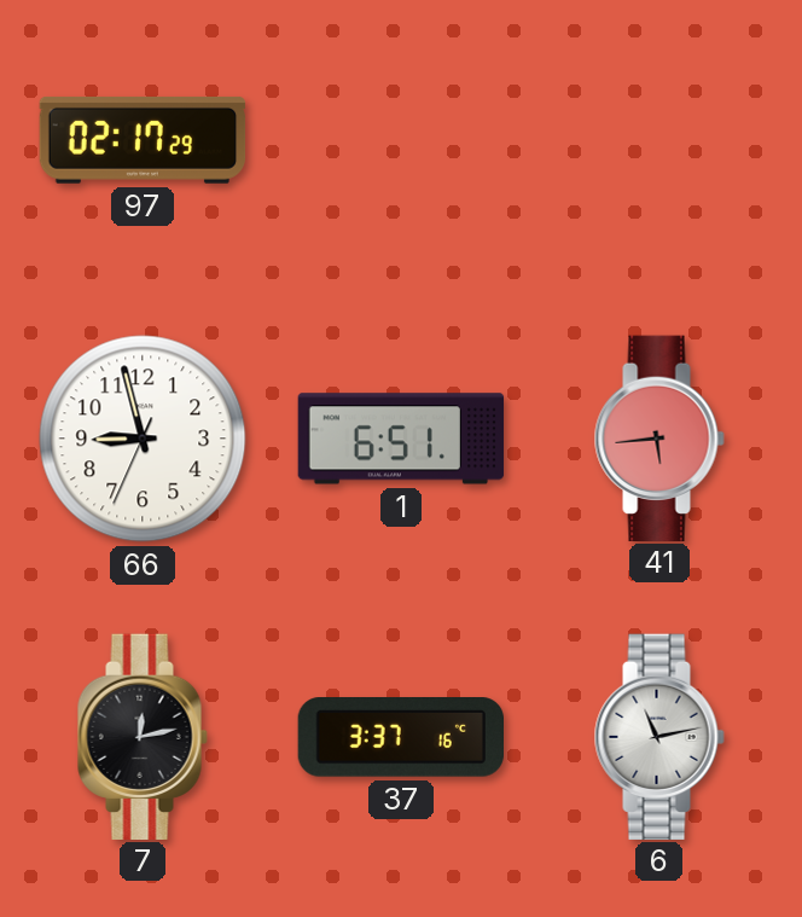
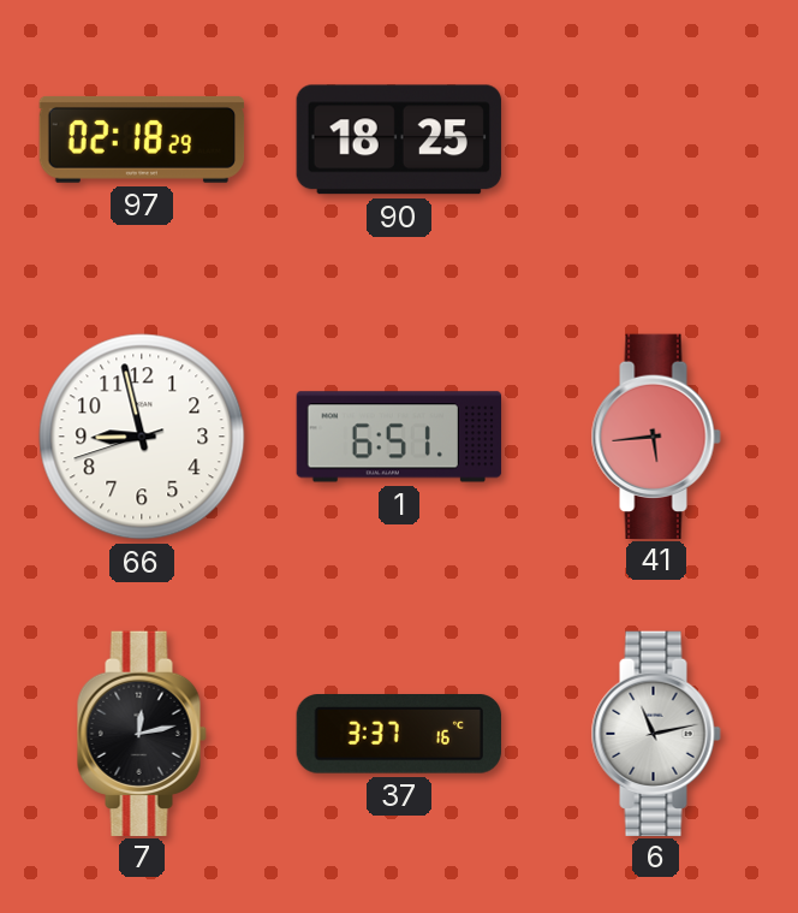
97: 02:17 -> 02:18 (142, 140)
90: none -> 18:25 (399, 140)
66: 8:57:34 -> 8:57:42 (142, 437)
